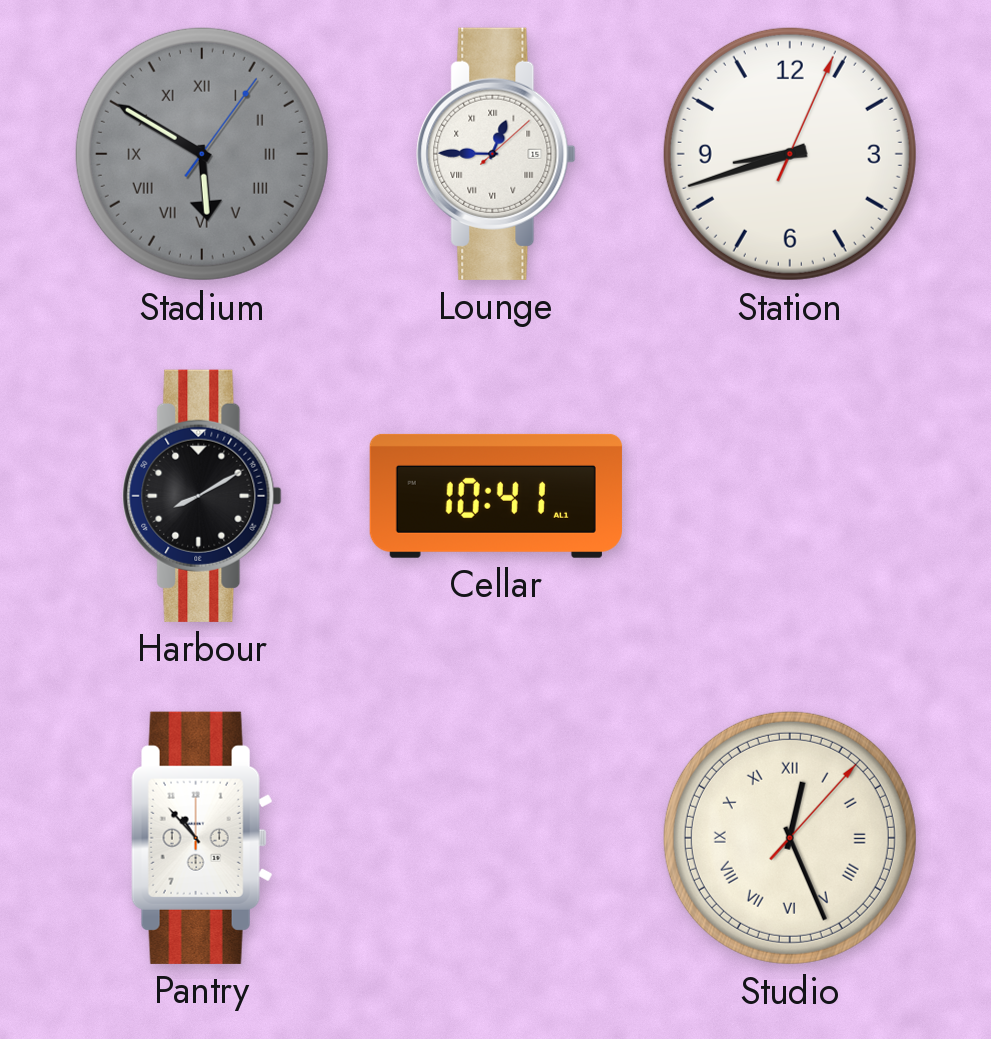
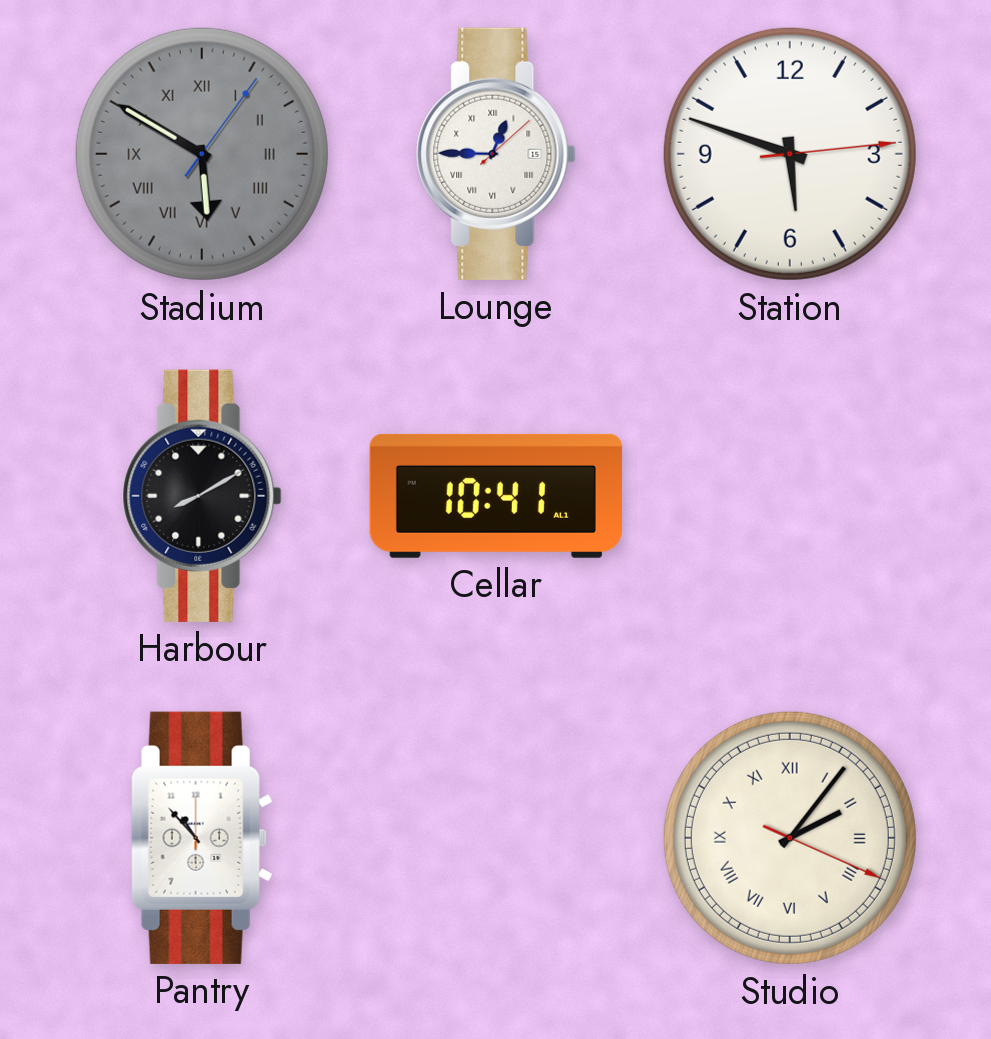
Station: 8:42 -> 5:48 (790, 154)
Studio: 12:26 -> 2:06 (790, 838)
